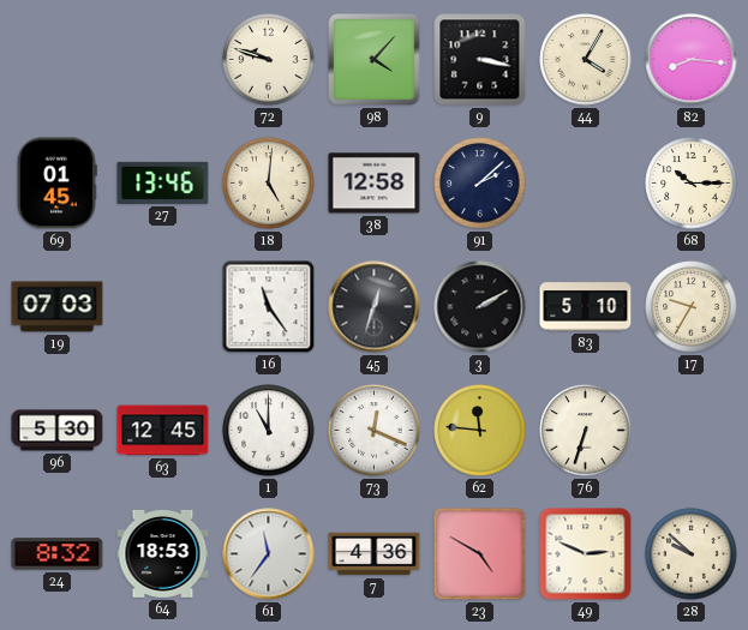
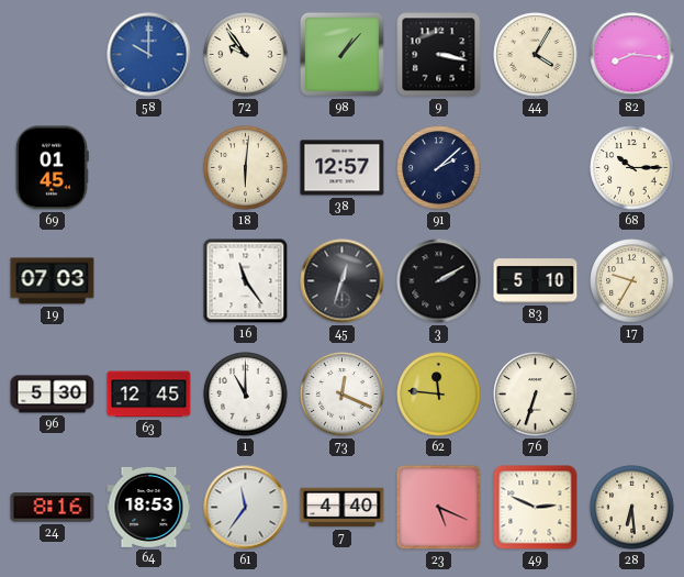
58: none -> 10:00 (149, 55)
72: 9:48 -> 9:54 (246, 55)
98: 4:07 -> 1:07 (341, 54)
27: 13:46 -> none (163, 182)
18: 5:01 -> 6:01 (246, 168)
38: 12:58 -> 12:57 (343, 168)
24: 8:32 -> 8:16 (53, 508)
7: 4:36 -> 4:40 (343, 508)
23: 4:50 -> 5:19 (439, 508)
28: 9:52 -> 6:29 (632, 508)
